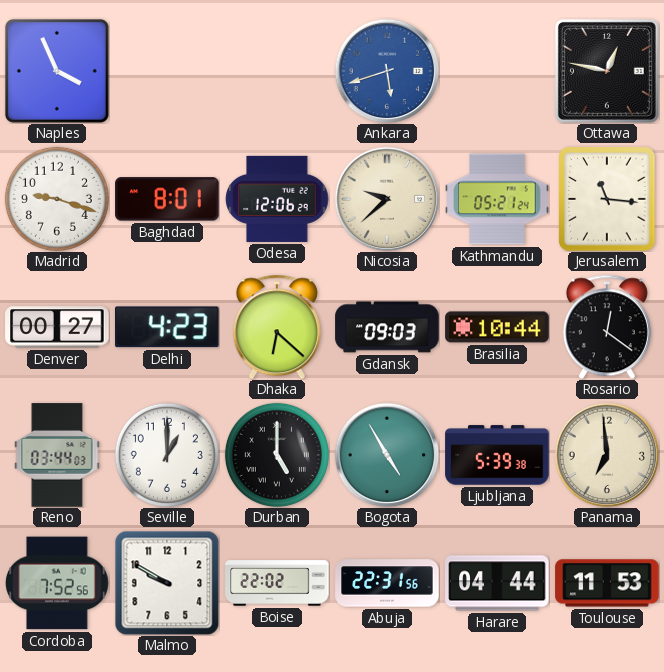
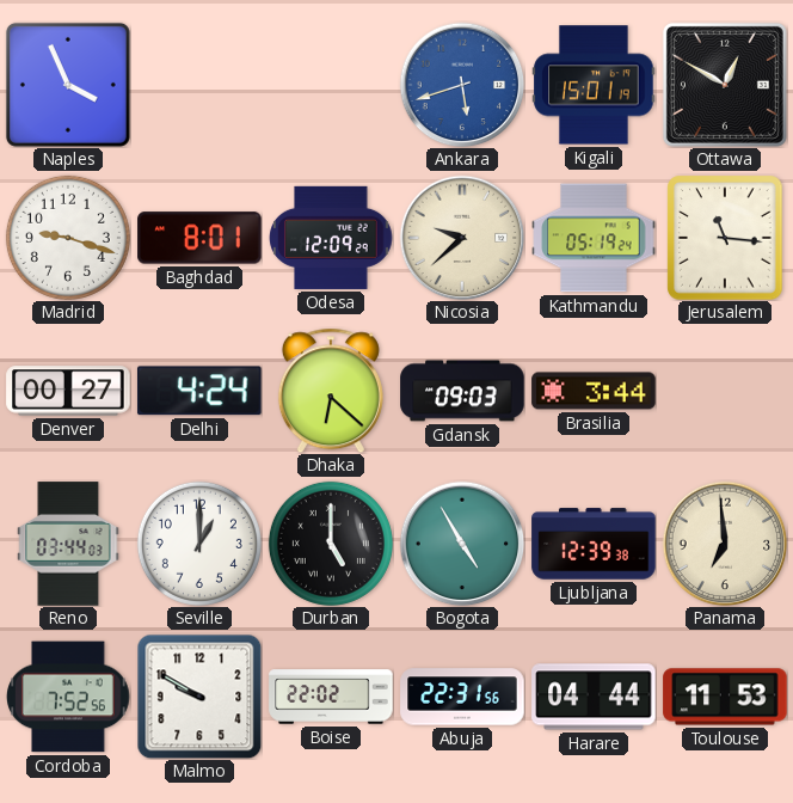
Kigali: none -> 15:01 (594, 85)
Ottawa: 12:47 -> 12:50 (725, 85)
Odesa: 12:06 -> 12:09 (331, 238)
Kathmandu: 05:21 -> 05:19 (594, 238)
Delhi: 4:23 -> 4:24 (199, 391)
Brasilia: 10:44 -> 3:44 (594, 391)
Rosario: 12:21 -> none (607, 327)
Ljubljana: 5:39 -> 12:39 (594, 544)
